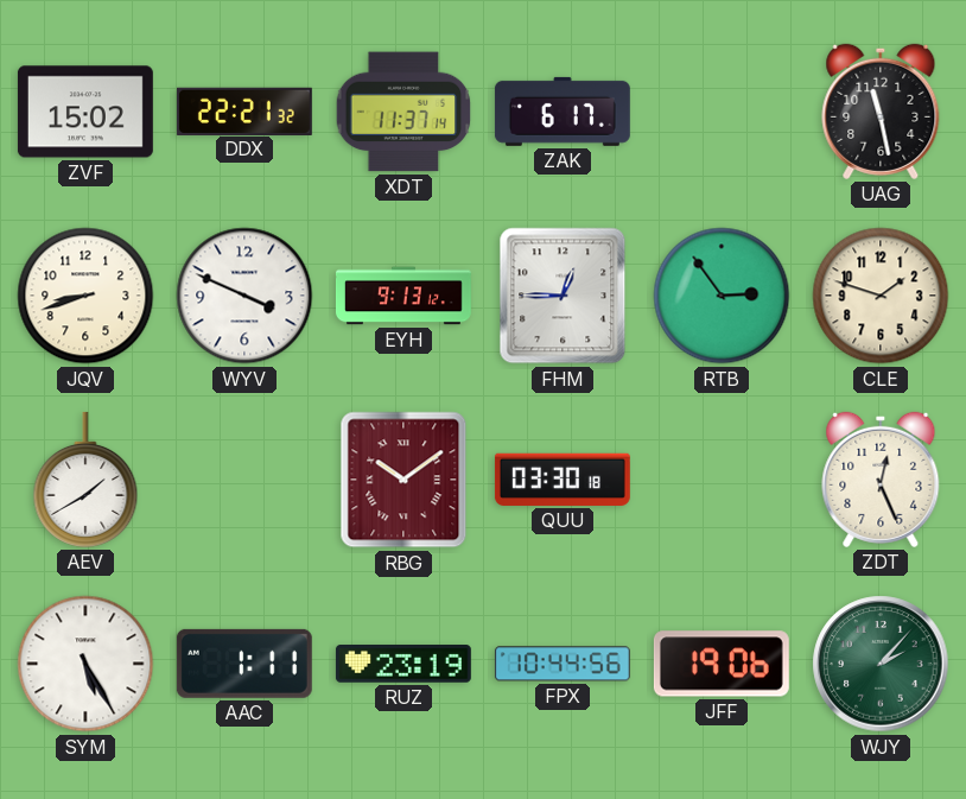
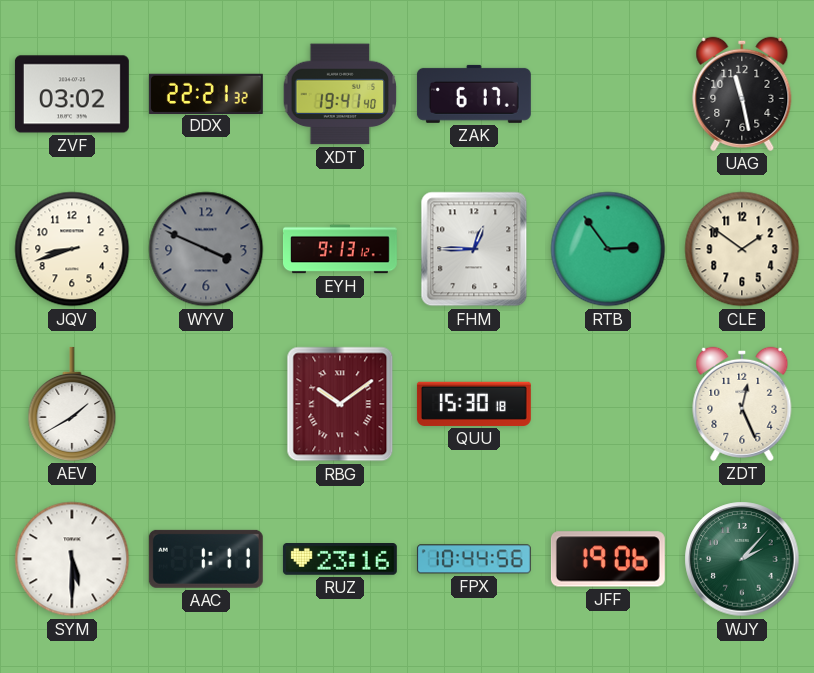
ZVF: 15:02 -> 03:02 (72, 94)
XDT: 11:37 -> 19:41 (340, 94)
WYV dial: white -> grey (206, 249)
CLE: 1:48 -> 1:51 (742, 249)
QUU: 03:30 -> 15:30 (474, 404)
SYM: 5:25 -> 5:30 (72, 559)
RUZ: 23:19 -> 23:16 (340, 559)
